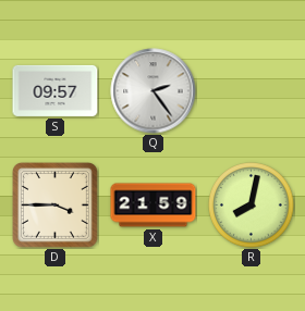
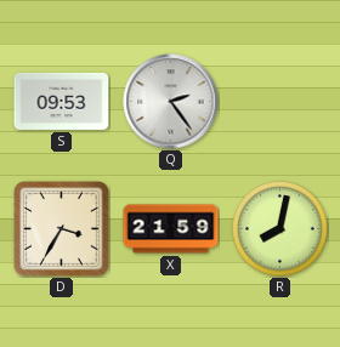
S: 09:57 -> 09:53 (62, 101)
D: 3:45 -> 3:35 (62, 229)
